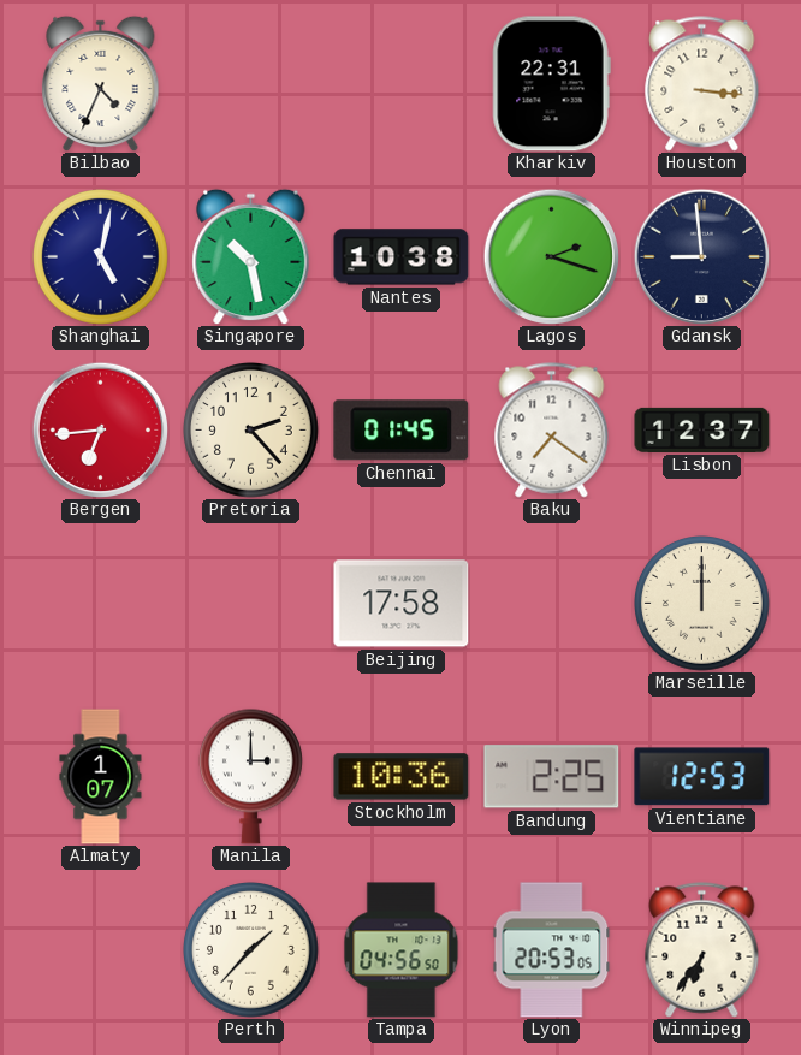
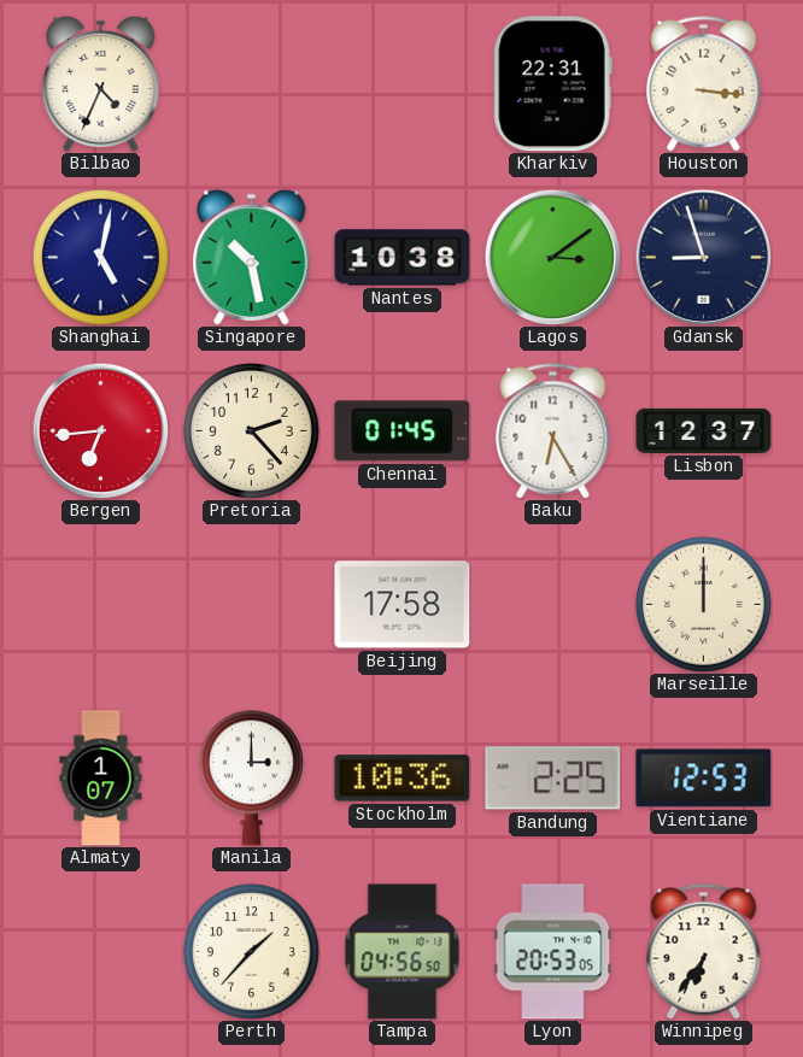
Lagos: 2:18 -> 3:09 (552, 257)
Gdansk: 8:59 -> 8:57 (703, 257)
Baku: 7:21 -> 6:25 (553, 431)
